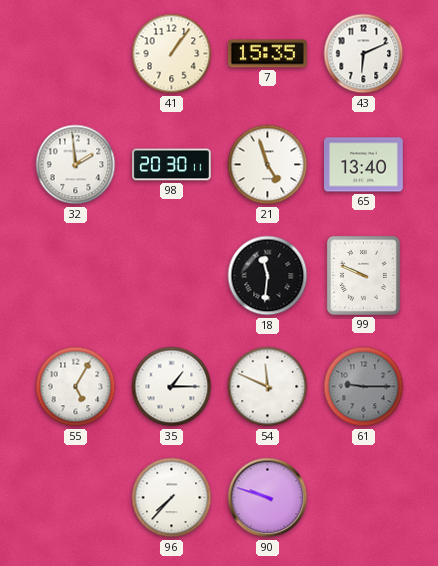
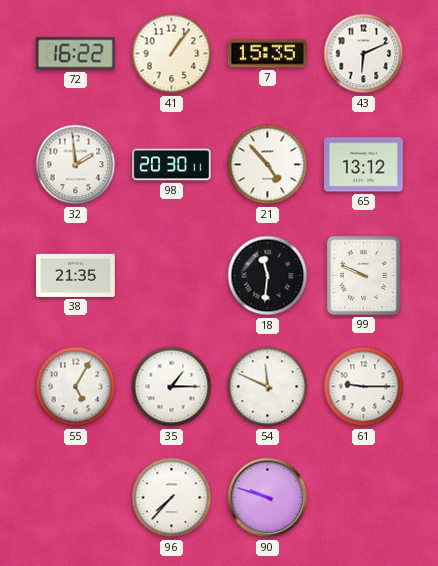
72: none -> 16:22 (75, 54)
21: 4:57 -> 4:53 (268, 165)
65: 13:40 -> 13:12 (364, 165)
38: none -> 21:35 (76, 275)
61 dial: grey -> white (364, 387)
